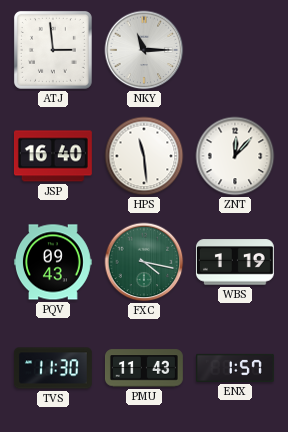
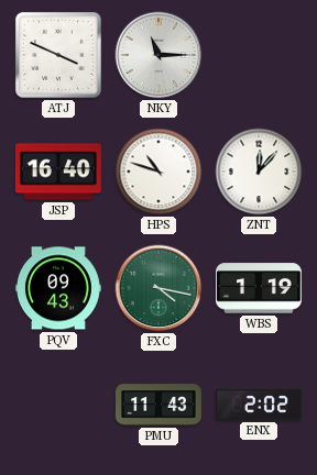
ATJ: 2:59 -> 3:49 (58, 55)
HPS: 11:29 -> 10:48 (158, 172)
TVS: 11:30 -> none (53, 368)
ENX: 1:57 -> 2:02 (259, 405)
